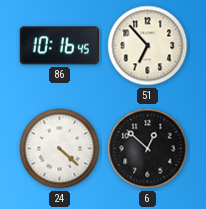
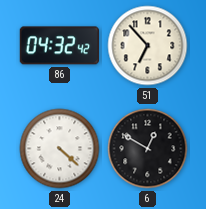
86: 10:16 -> 04:32 (59, 46)
6: 12:52 -> 12:50 (148, 149)
